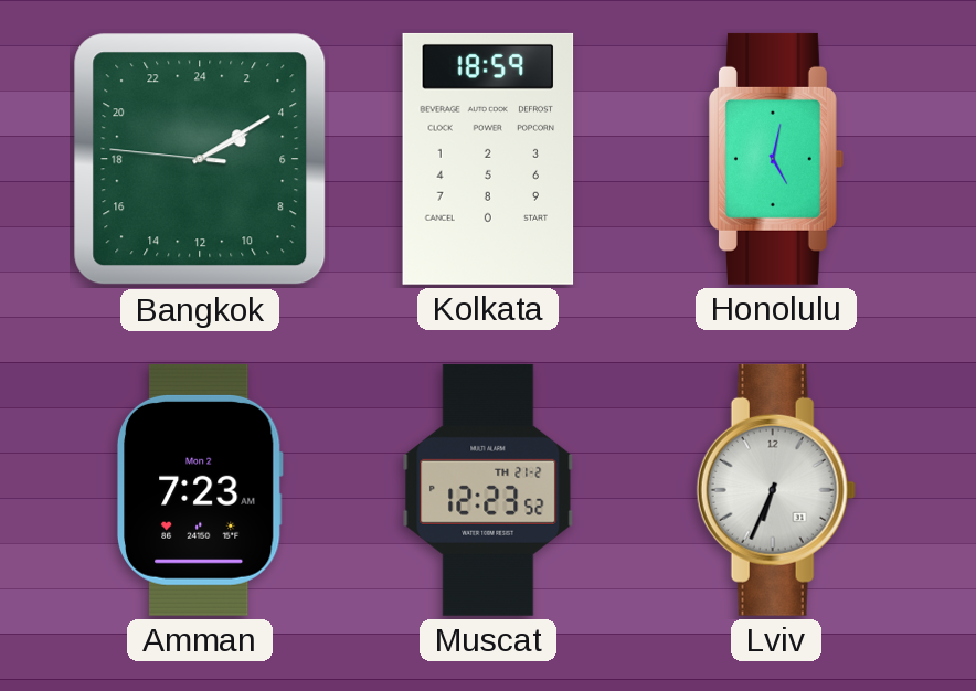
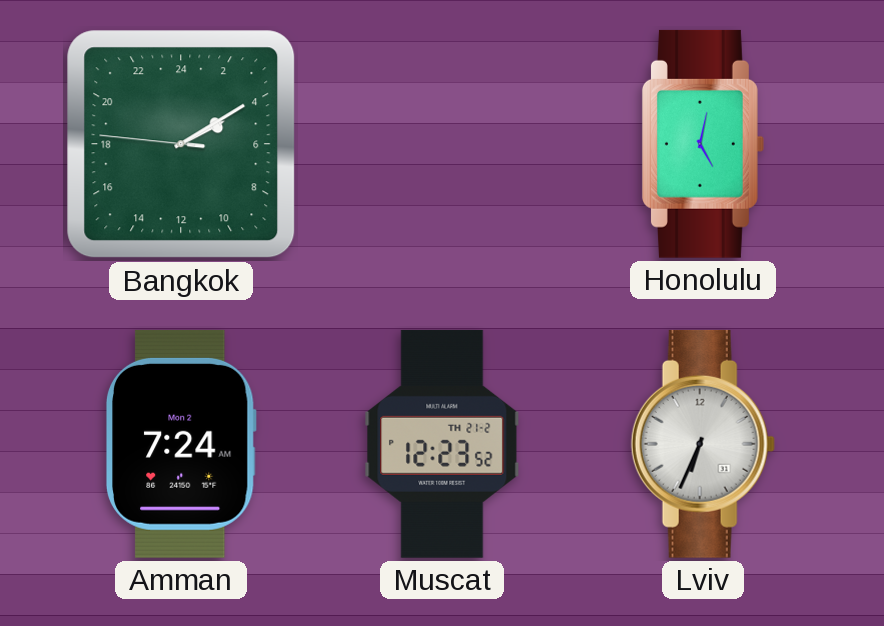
Kolkata: 18:59 -> none (488, 159)
Amman: 7:23 -> 7:24 (181, 444)
